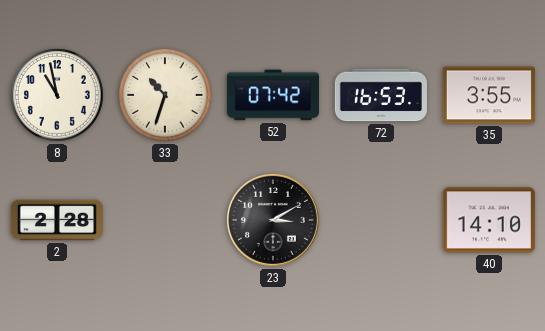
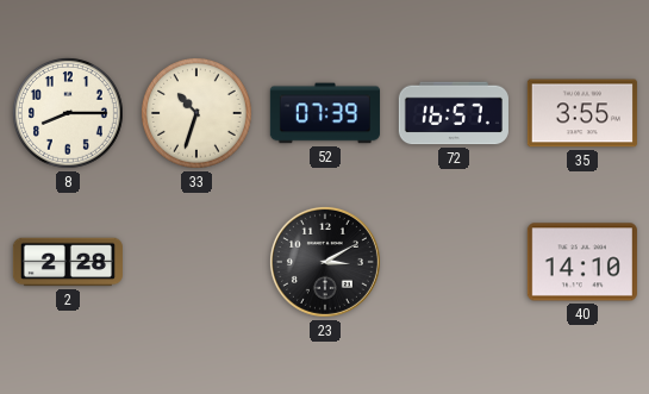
8: 10:58 -> 8:15 (68, 113)
52: 07:42 -> 07:39 (325, 113)
72: 16:53 -> 16:57 (454, 113)
